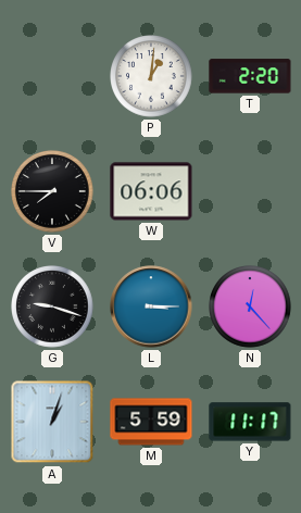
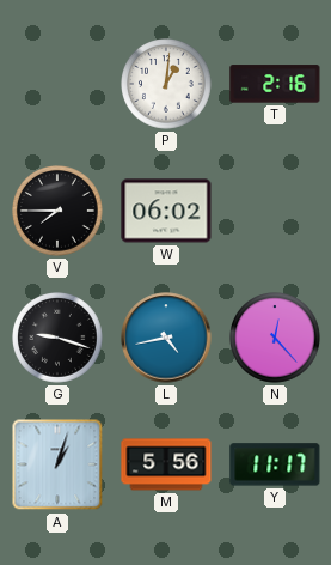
T: 2:20 -> 2:16 (275, 84)
W: 06:06 -> 06:02 (166, 211)
L: 3:15 -> 4:43 (166, 338)
M: 5:59 -> 5:56 (166, 464)
